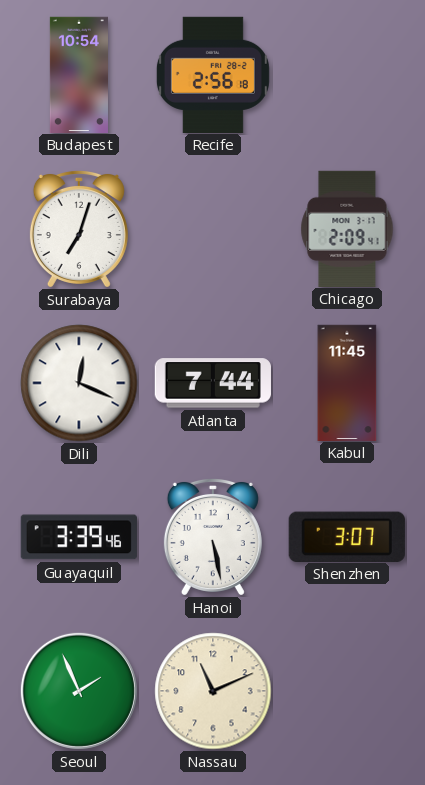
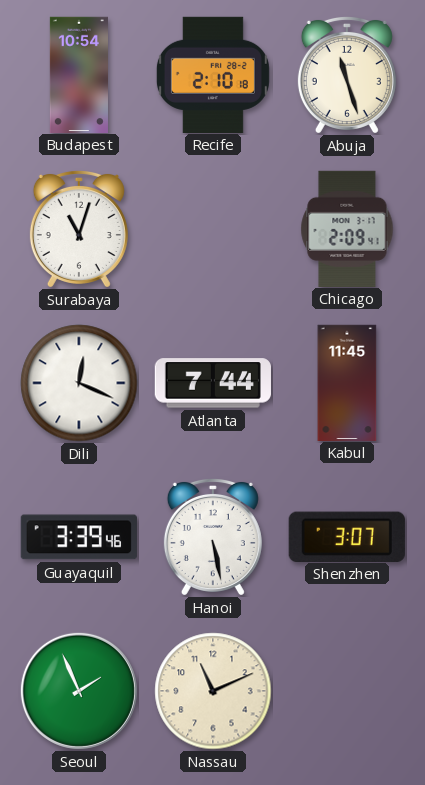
Recife: 2:56 -> 2:10 (213, 74)
Abuja: none -> 11:27 (347, 74)
Surabaya: 7:03 -> 11:03 (79, 228)
